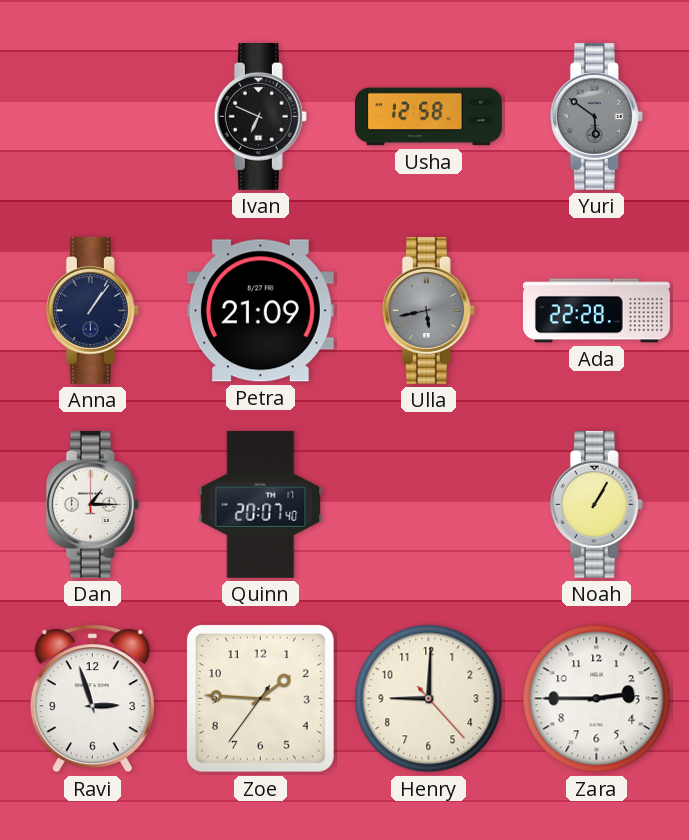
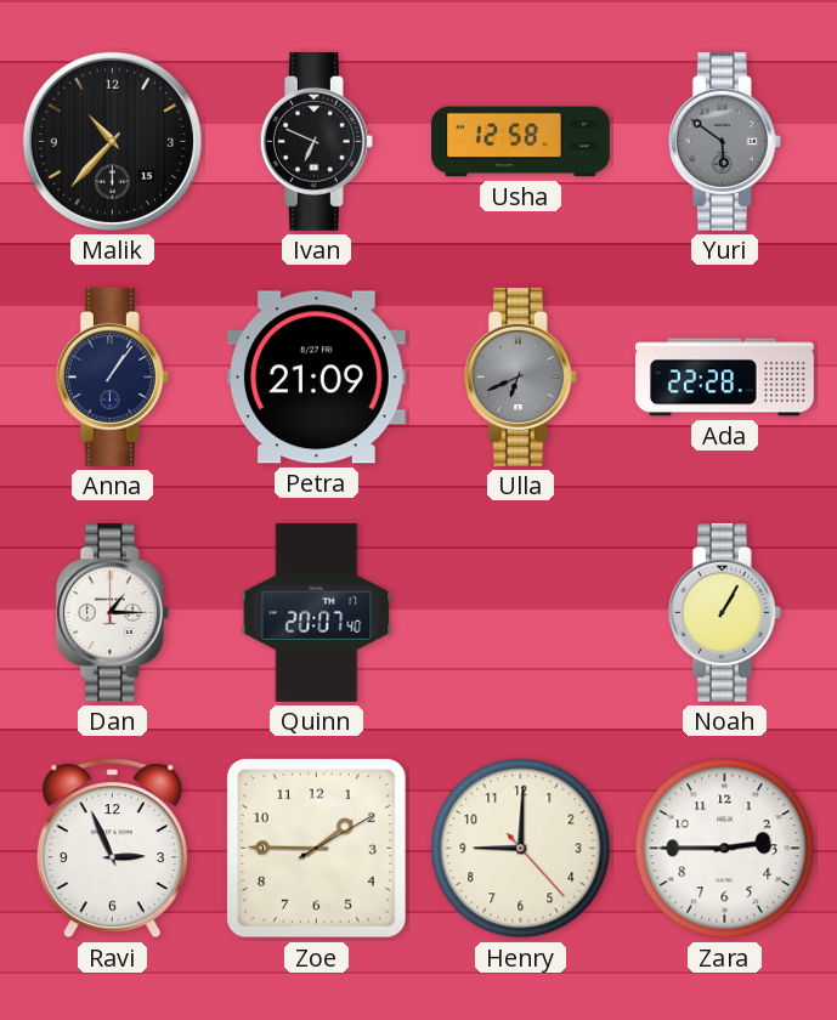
Malik: none -> 10:37 (112, 141)
Ulla: 5:43 -> 6:41 (520, 376)
Ravi: 2:57 -> 2:56 (112, 849)
Zoe: 1:45:36 -> 1:45:10 (316, 848)
